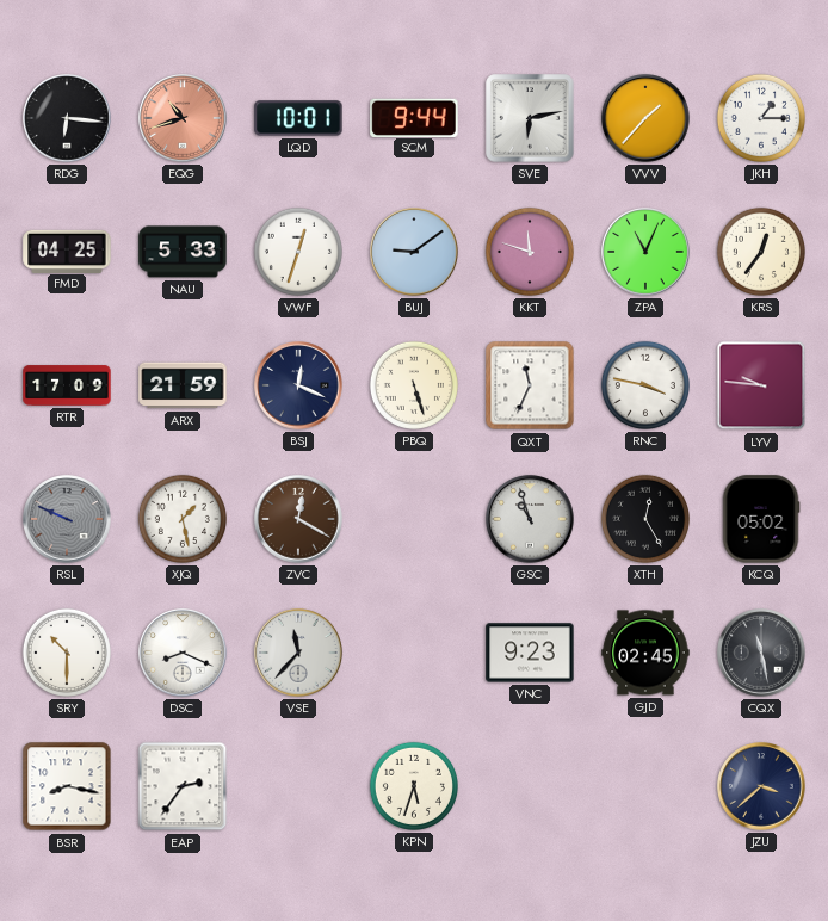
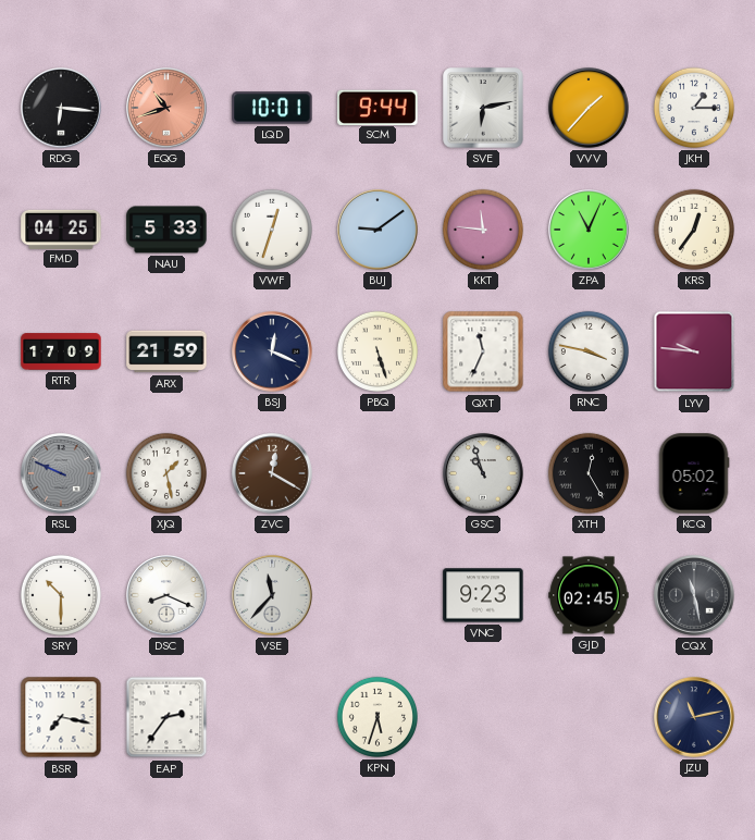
KKT: 11:48 -> 11:46 (483, 230)
BSR: 8:17 -> 7:17 (61, 717)
JZU: 3:38 -> 11:13 (694, 717)
